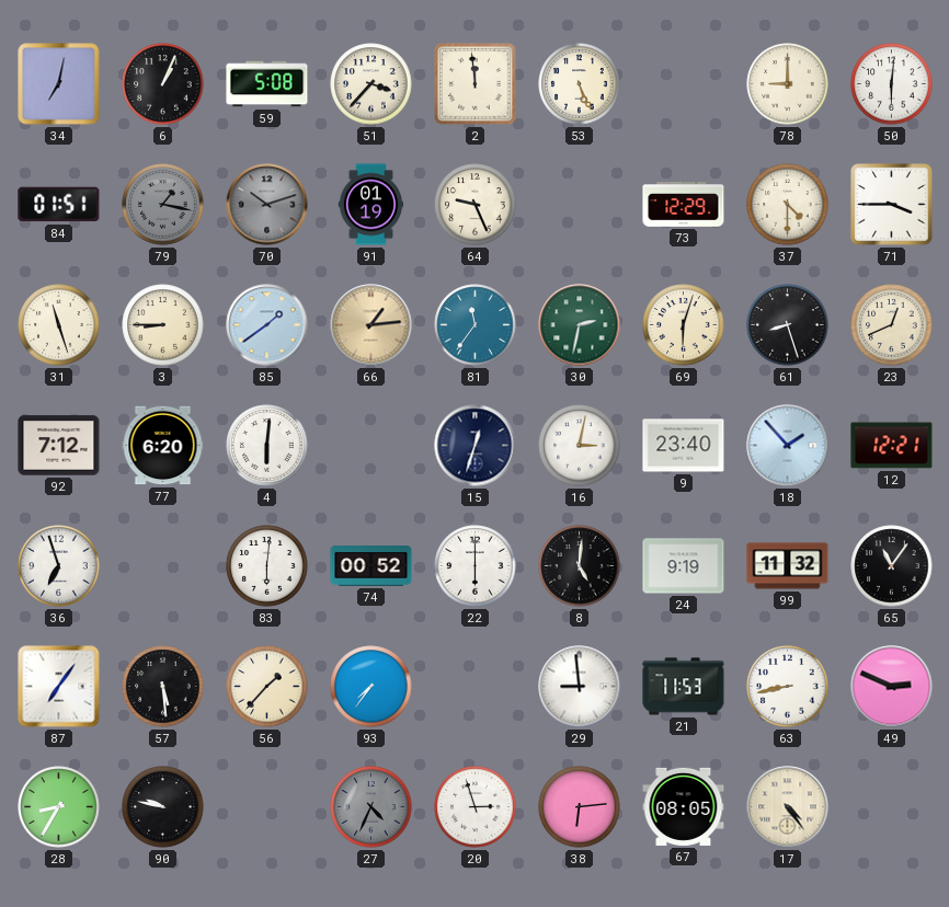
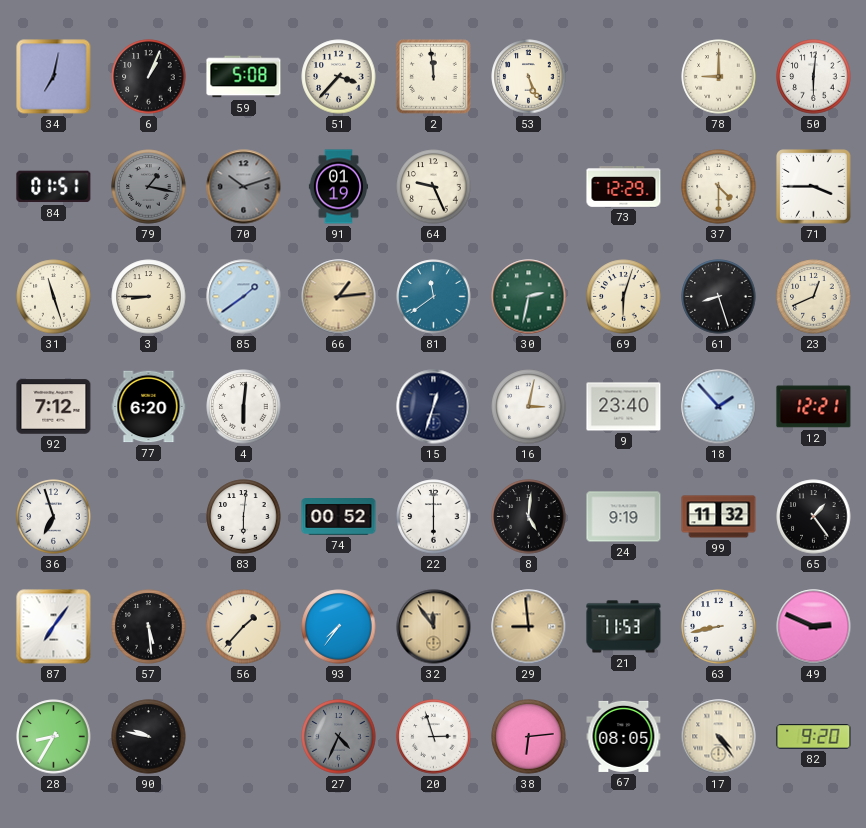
81: 11:36 -> 11:39 (434, 297)
65: 11:06 -> 1:24 (814, 517)
32: none -> 11:54 (434, 627)
29 dial: white -> champagne (529, 627)
82: none -> 9:20 (814, 737)
